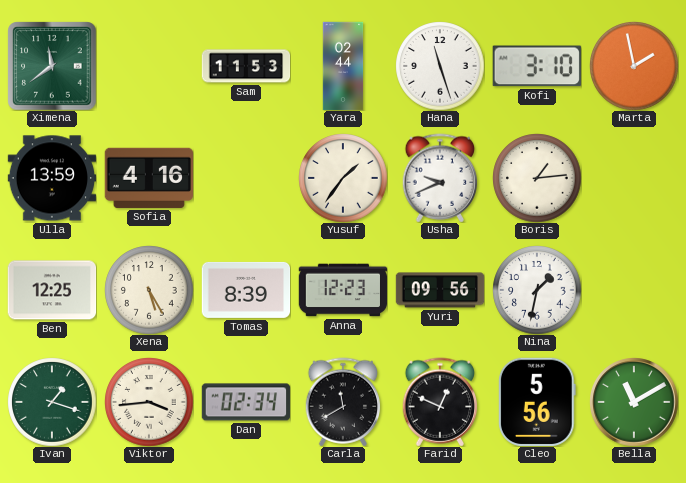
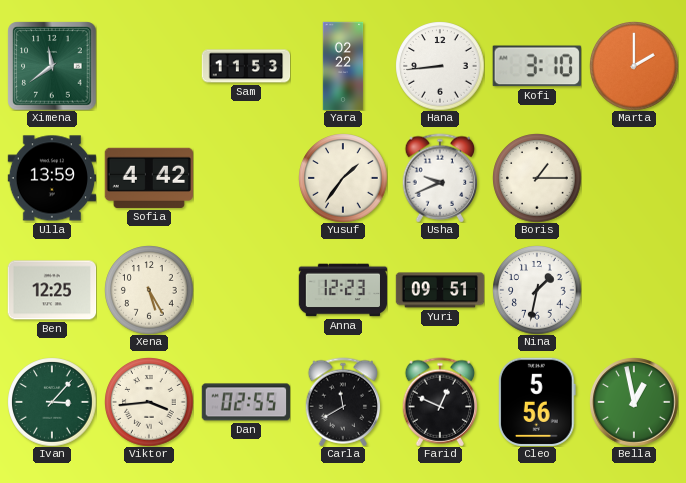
Yara: 02:44 -> 02:22 (343, 66)
Hana: 11:27 -> 8:44 (440, 66)
Marta: 1:58 -> 2:00 (634, 66)
Sofia: 4:16 -> 4:42 (148, 178)
Boris: 1:14 -> 1:15 (537, 178)
Tomas: 8:39 -> none (246, 290)
Yuri: 09:56 -> 09:51 (440, 290)
Ivan: 1:18 -> 3:07 (52, 402)
Dan: 02:34 -> 02:55 (246, 402)
Bella: 11:10 -> 12:58 (634, 402)
